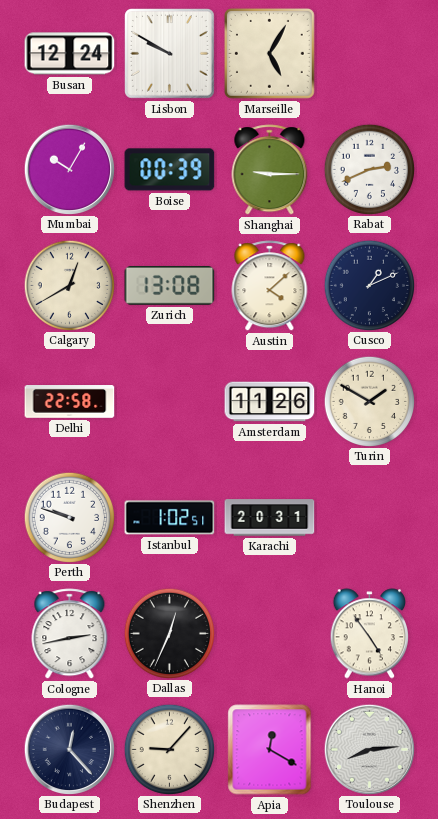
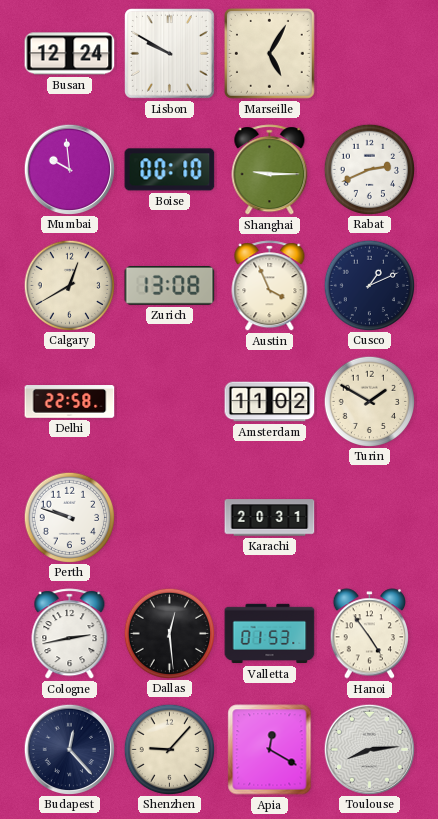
Mumbai: 10:05 -> 9:59 (69, 169)
Boise: 00:39 -> 00:10 (170, 170)
Austin: 4:08 -> 3:56 (270, 286)
Amsterdam: 11:26 -> 11:02 (270, 402)
Istanbul: 1:02 -> none (170, 518)
Dallas: 12:34 -> 12:29 (169, 633)
Valletta: none -> 01:53 (270, 634)
